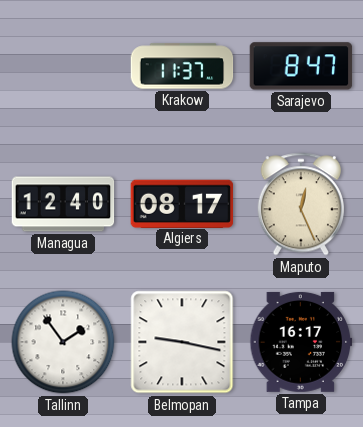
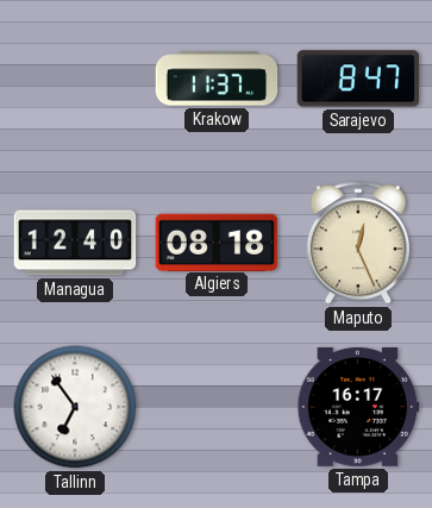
Algiers: 08:17 -> 08:18 (217, 242)
Tallinn: 1:54 -> 6:54 (75, 407)
Belmopan: 9:17 -> none (182, 342)
